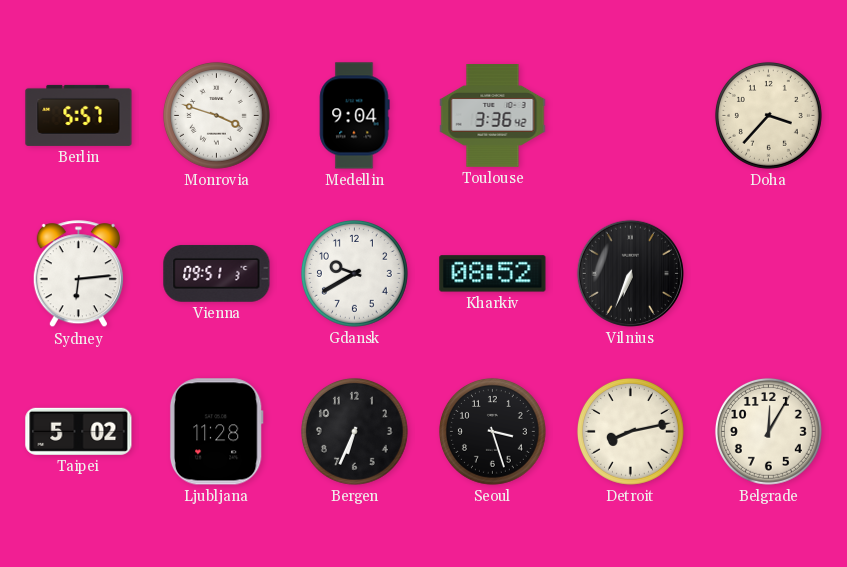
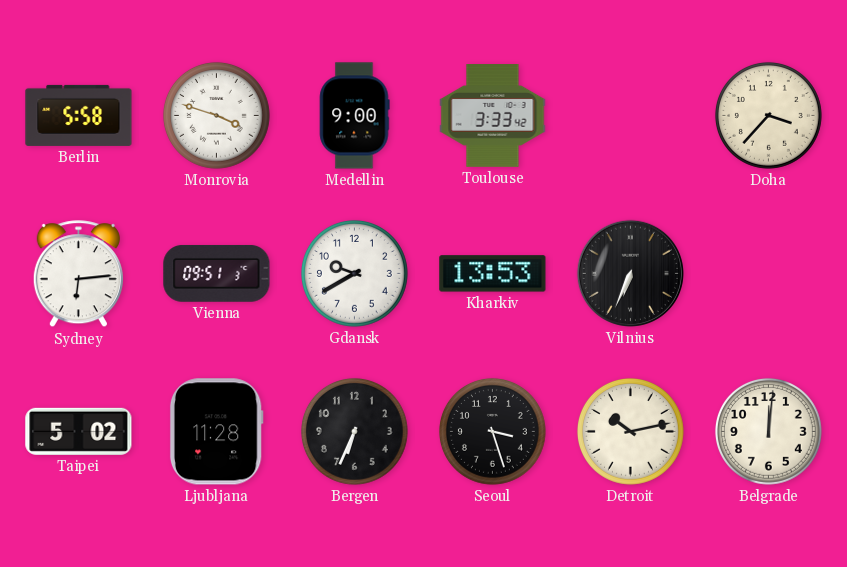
Berlin: 5:57 -> 5:58 (79, 115)
Medellin: 9:04 -> 9:00 (354, 116)
Toulouse: 3:36 -> 3:33 (493, 116)
Kharkiv: 08:52 -> 13:53 (493, 274)
Detroit: 8:13 -> 10:13 (631, 432)
Belgrade: 12:05 -> 12:01 (769, 432)
